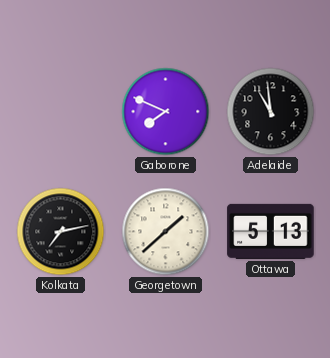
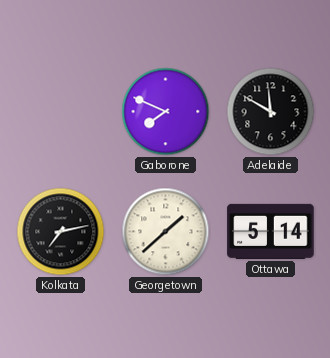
Adelaide: 10:59 -> 11:50 (271, 112)
Ottawa: 5:13 -> 5:14 (271, 231)
